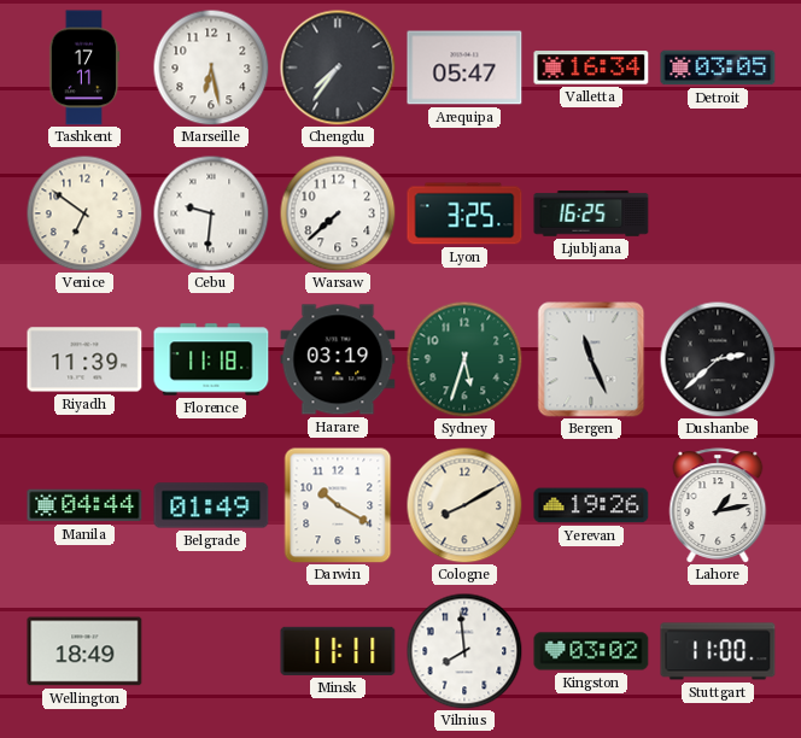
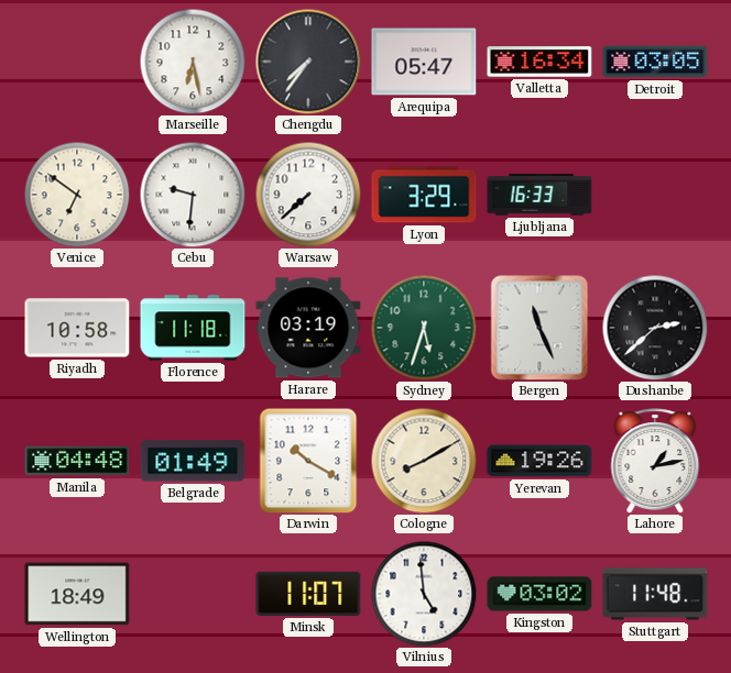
Tashkent: 17:11 -> none (84, 68)
Lyon: 3:25 -> 3:29 (424, 195)
Ljubljana: 16:25 -> 16:33 (539, 195)
Riyadh: 11:39 -> 10:58 (77, 328)
Manila: 04:44 -> 04:48 (77, 461)
Minsk: 11:11 -> 11:07 (308, 594)
Vilnius: 7:59 -> 4:59 (424, 594)
Stuttgart: 11:00 -> 11:48 (655, 594)
